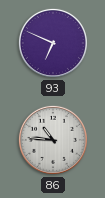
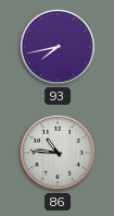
93: 6:49 -> 7:43 (58, 47)
